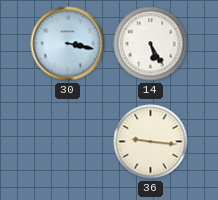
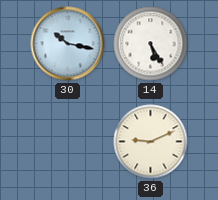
30: 3:17 -> 10:17 (68, 44)
36: 9:16 -> 9:11 (151, 142)
